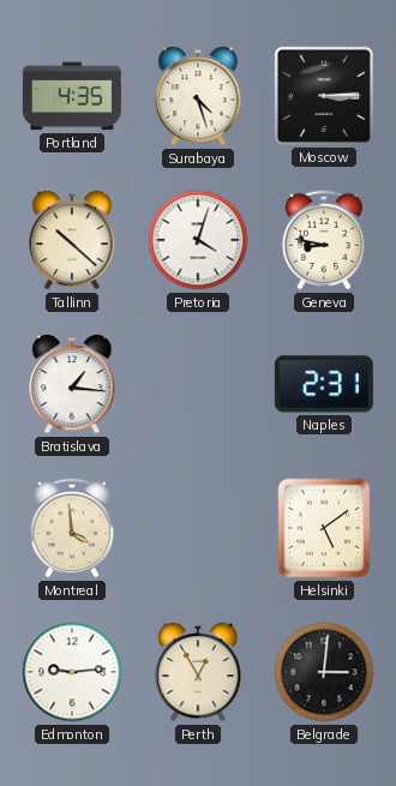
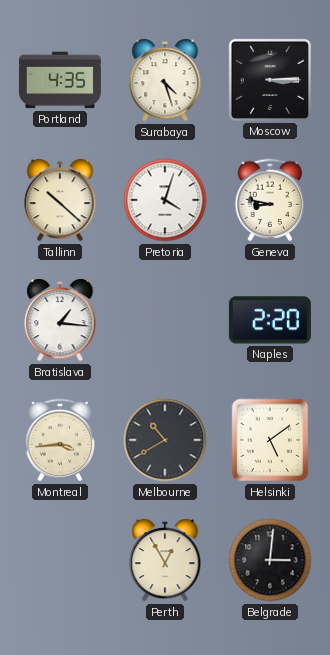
Naples: 2:31 -> 2:20 (270, 320)
Montreal: 3:59 -> 3:44 (60, 440)
Melbourne: none -> 10:40 (165, 440)
Edmonton: 9:14 -> none (72, 672)
